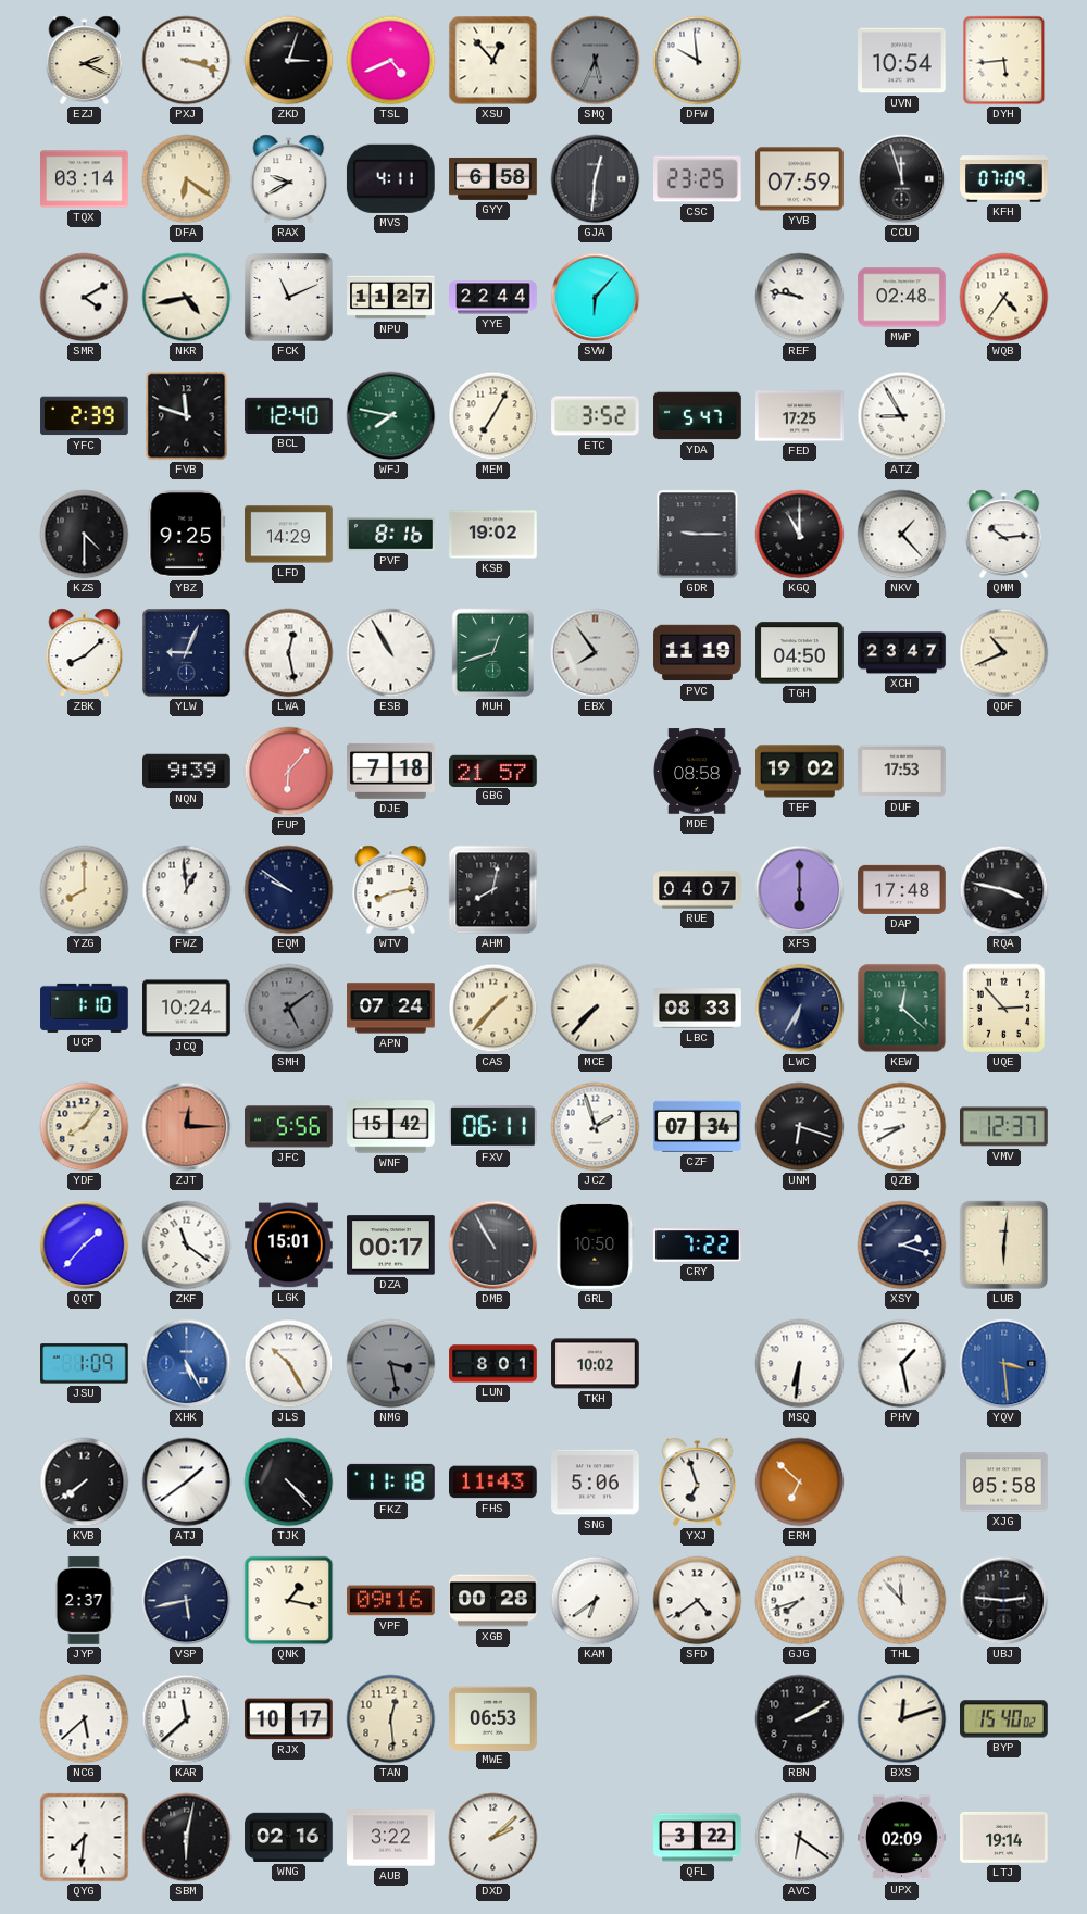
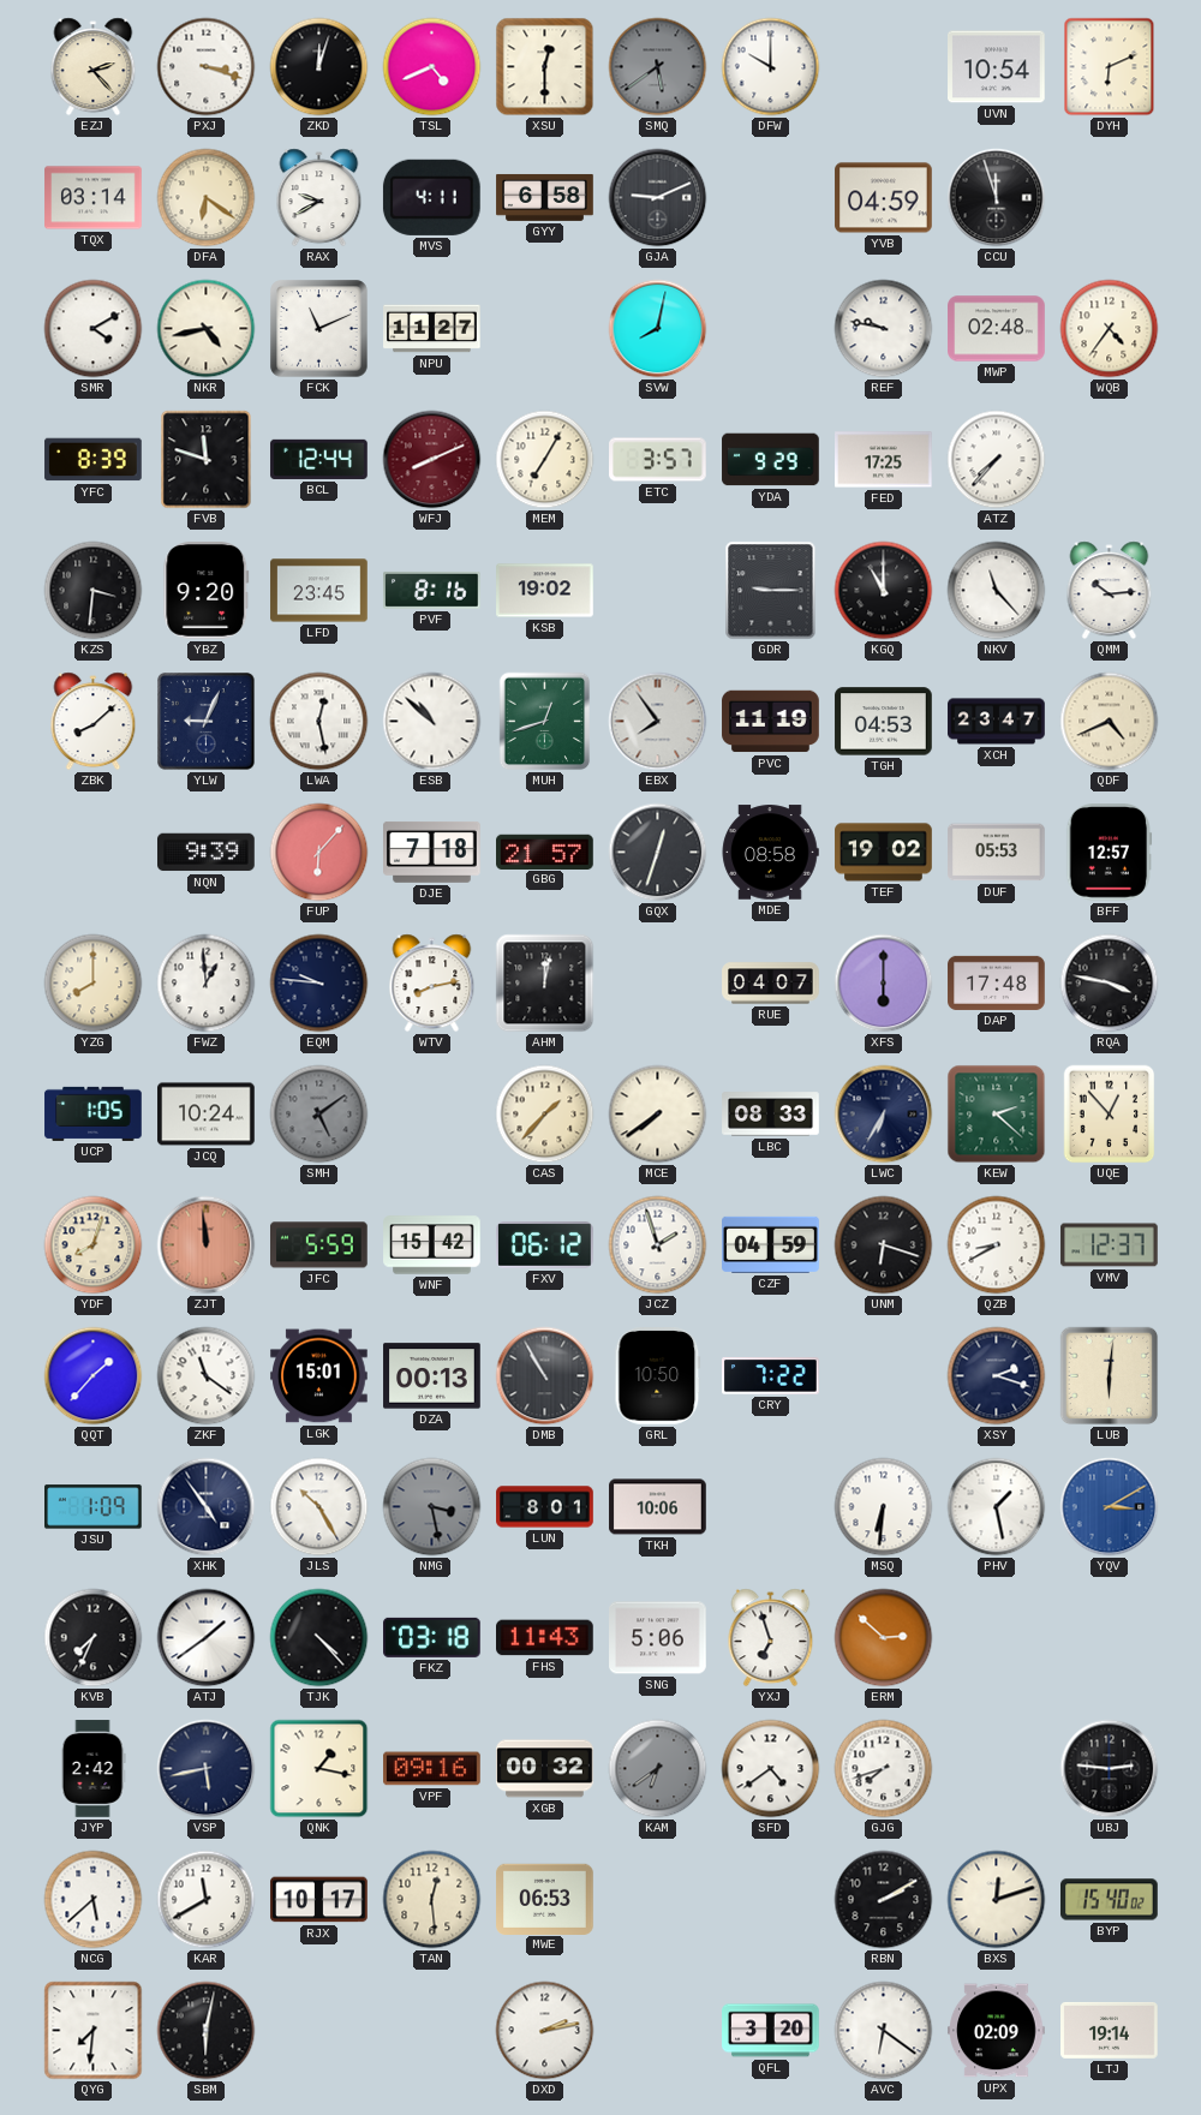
EZJ: 2:19 -> 2:23 (94, 67)
ZKD: 3:03 -> 12:03 (319, 67)
XSU: 12:53 -> 12:30 (545, 67)
SMQ: 5:34 -> 5:39 (658, 67)
DFW: 9:59 -> 10:00 (771, 67)
DYH: 5:44 -> 6:11 (1110, 67)
GJA: 12:31 -> 9:11 (658, 198)
CSC: 23:25 -> none (698, 179)
YVB: 07:59 -> 04:59 (884, 198)
KFH: 07:09 -> none (1004, 179)
YYE: 22:44 -> none (493, 298)
SVW: 6:07 -> 8:02 (658, 329)
YFC: 2:39 -> 8:39 (94, 460)
BCL: 12:40 -> 12:44 (319, 459)
WFJ: 7:47 -> 8:11 (432, 460)
WFJ dial: green -> burgundy (432, 460)
ETC: 3:52 -> 3:57 (658, 460)
YDA: 5:47 -> 9:29 (771, 460)
ATZ: 8:55 -> 7:37 (997, 460)
KZS: 4:30 -> 3:31 (94, 591)
YBZ: 9:25 -> 9:20 (207, 591)
LFD: 14:29 -> 23:45 (319, 591)
NKV: 1:23 -> 11:23 (997, 591)
ESB: 10:55 -> 10:52 (432, 722)
TGH: 04:50 -> 04:53 (884, 722)
QDF: 10:41 -> 4:41 (1110, 722)
GQX: none -> 12:33 (658, 853)
DUF: 17:53 -> 05:53 (997, 853)
BFF: none -> 12:57 (1110, 853)
EQM: 9:51 -> 9:46 (319, 984)
AHM: 8:02 -> 12:02 (545, 984)
UCP: 1:10 -> 1:05 (94, 1113)
APN: 07:24 -> none (391, 1009)
MCE: 7:37 -> 7:39 (658, 1115)
KEW: 12:22 -> 2:22 (997, 1115)
UQE: 2:53 -> 12:53 (1110, 1115)
YDF: 8:06 -> 8:03 (94, 1245)
ZJT: 12:15 -> 11:59 (207, 1245)
JFC: 5:56 -> 5:59 (319, 1245)
FXV: 06:11 -> 06:12 (545, 1245)
CZF: 07:34 -> 04:59 (771, 1244)
DZA: 00:17 -> 00:13 (432, 1376)
XHK: 5:25 -> 4:54 (207, 1507)
XHK dial: blue -> navy (207, 1507)
TKH: 10:02 -> 10:06 (658, 1507)
YQV: 3:29 -> 3:10 (1110, 1507)
KVB: 7:39 -> 7:34 (94, 1638)
FKZ: 11:18 -> 03:18 (432, 1637)
ERM: 6:52 -> 2:52 (884, 1638)
XJG: 05:58 -> none (1004, 1483)
JYP: 2:37 -> 2:42 (92, 1769)
XGB: 00:28 -> 00:32 (545, 1769)
KAM dial: white -> grey (658, 1769)
THL: 11:53 -> none (902, 1601)
KAR: 11:38 -> 11:40 (207, 1900)
WNG: 02:16 -> none (289, 1837)
AUB: 3:22 -> none (391, 1838)
DXD: 2:08 -> 2:13 (545, 2031)
QFL: 3:22 -> 3:20 (771, 2031)
